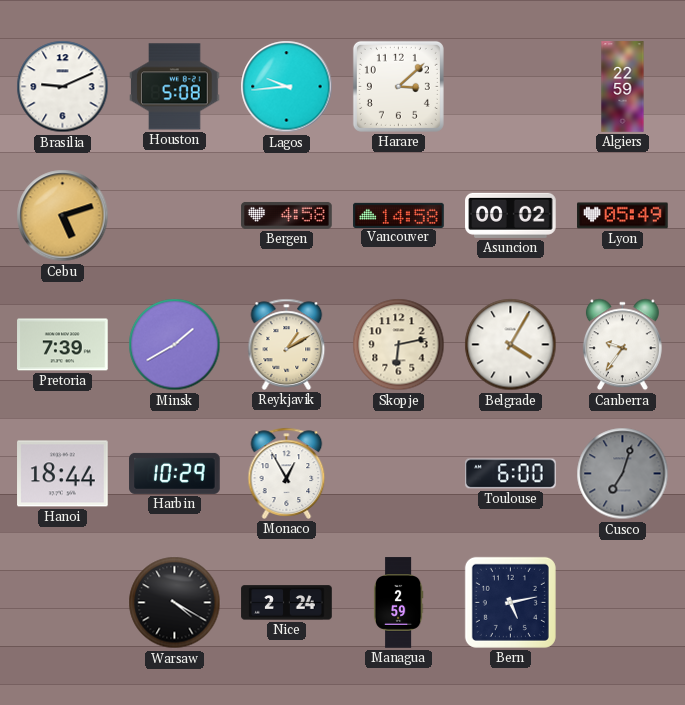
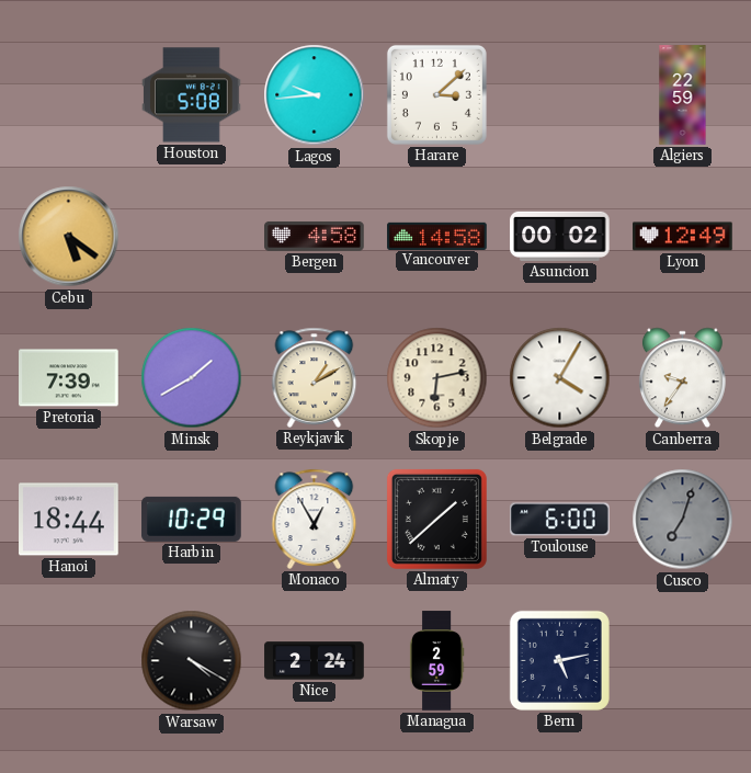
Brasilia: 9:11 -> none (63, 87)
Cebu: 5:12 -> 5:21 (69, 237)
Lyon: 05:49 -> 12:49 (683, 237)
Almaty: none -> 1:38 (436, 519)
